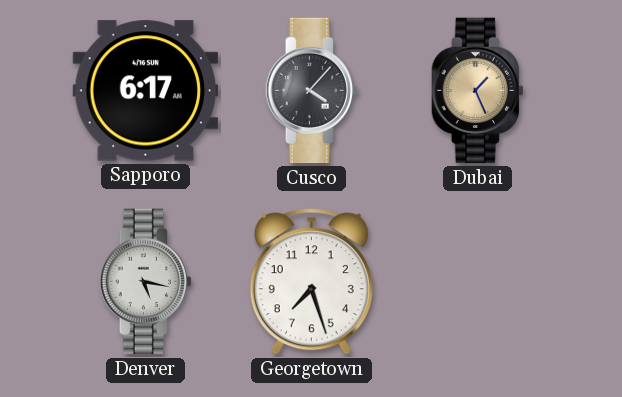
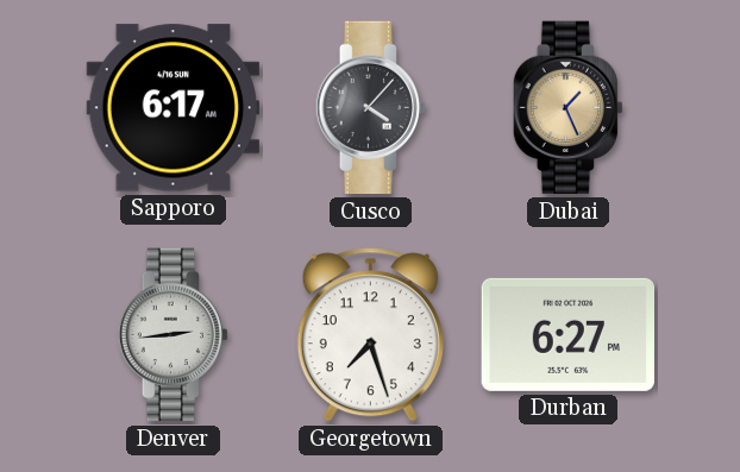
Denver: 5:17 -> 2:44 (173, 335)
Durban: none -> 6:27 (569, 334)
